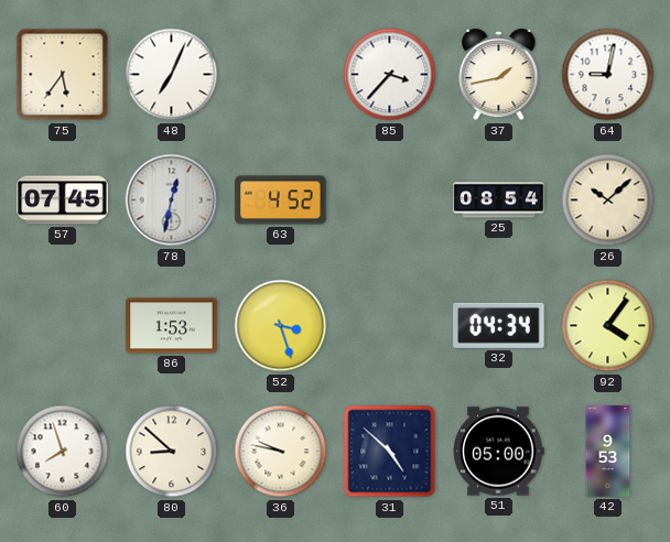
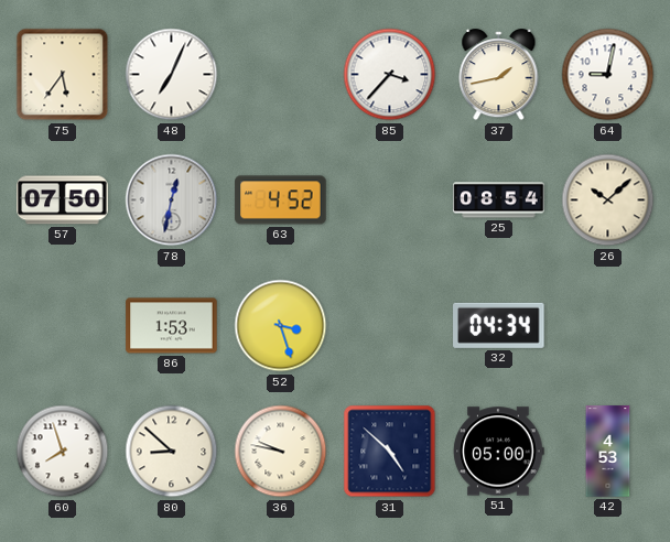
57: 07:45 -> 07:50 (63, 200)
92: 4:06 -> none (608, 326)
42: 9:53 -> 4:53 (608, 452)
